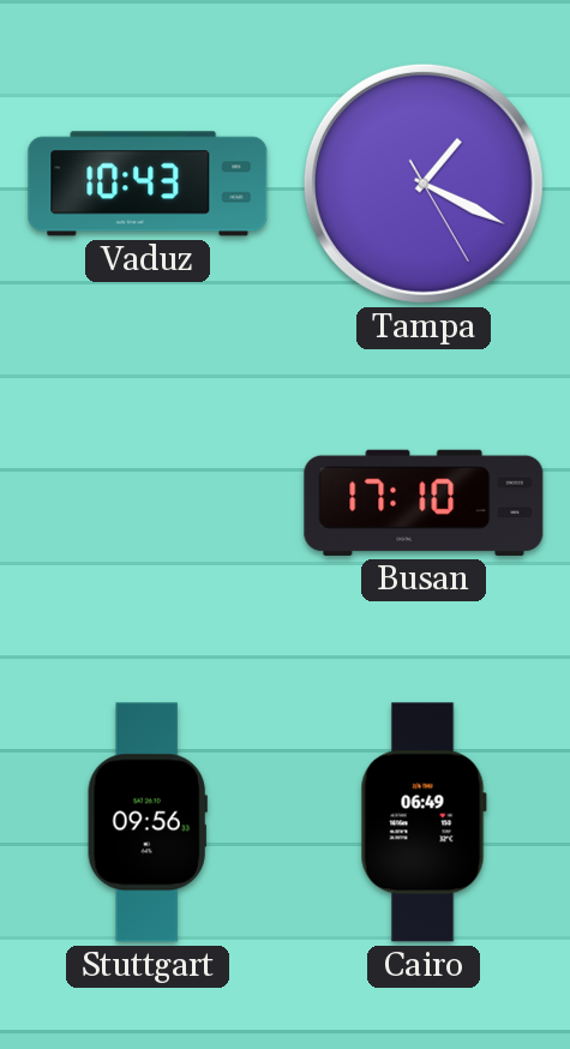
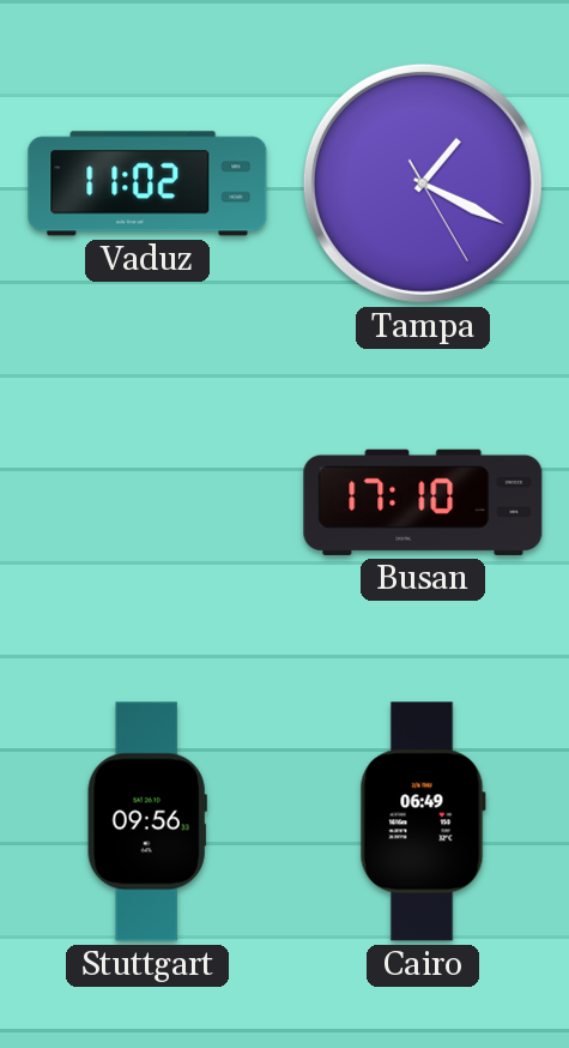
Vaduz: 10:43 -> 11:02 (147, 183)
